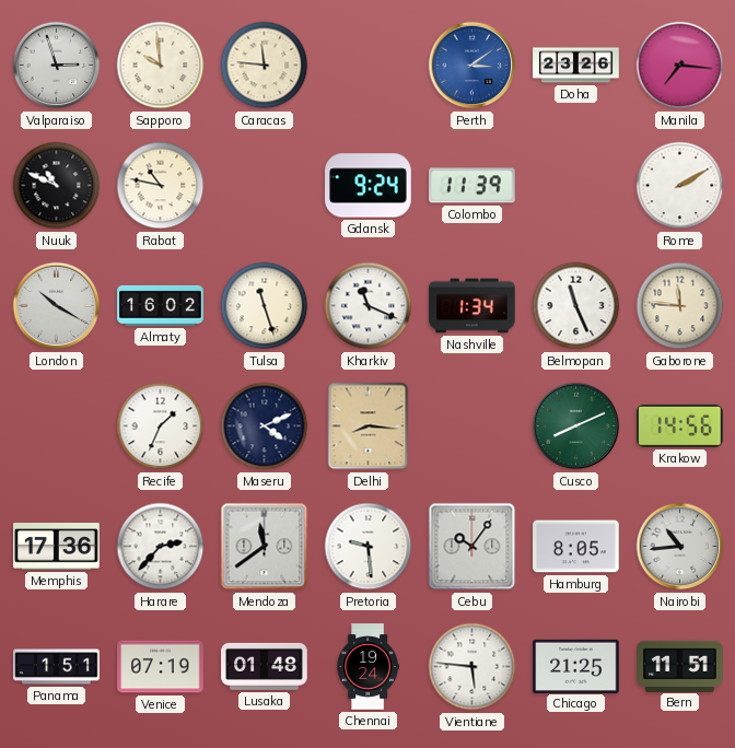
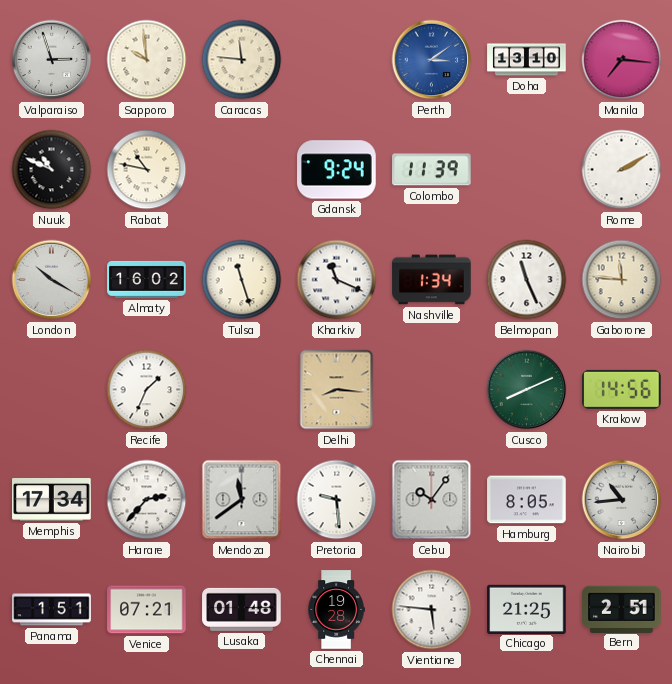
Doha: 23:26 -> 13:10 (527, 60)
Maseru: 4:11 -> none (265, 426)
Memphis: 17:36 -> 17:34 (52, 500)
Venice: 07:19 -> 07:21 (147, 610)
Chennai: 19:24 -> 19:28 (336, 610)
Bern: 11:51 -> 2:51 (622, 609)
